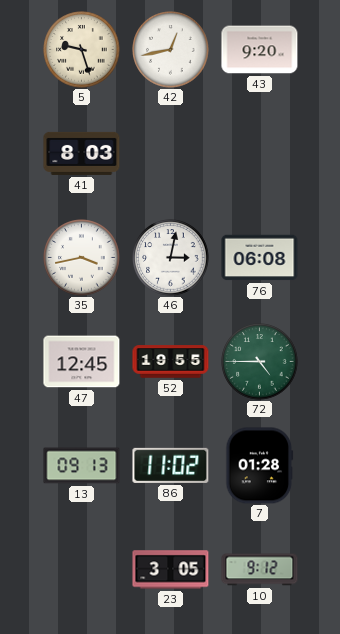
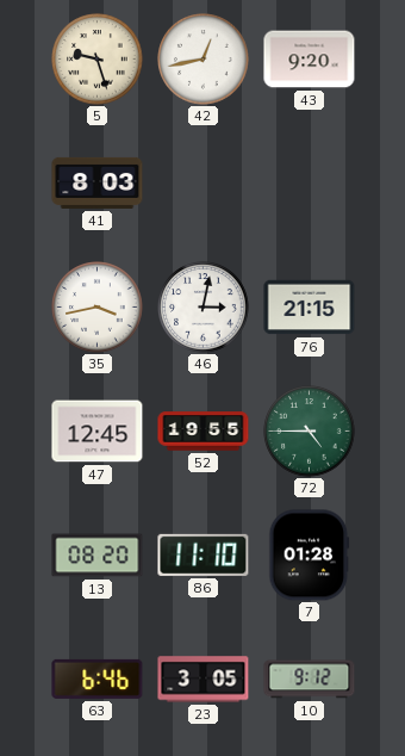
76: 06:08 -> 21:15 (310, 308)
13: 09:13 -> 08:20 (98, 556)
86: 11:02 -> 11:10 (204, 554)
63: none -> 6:46 (98, 678)
